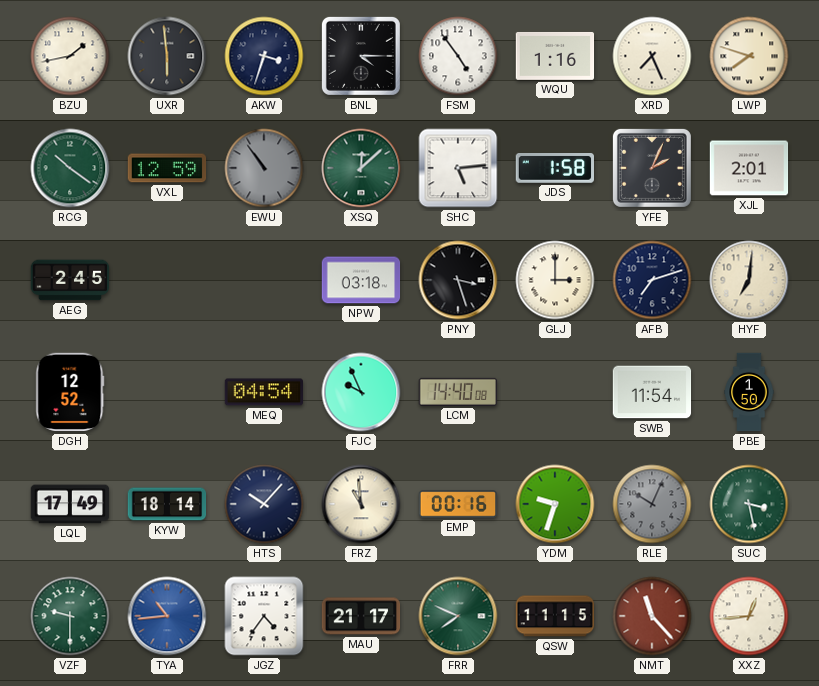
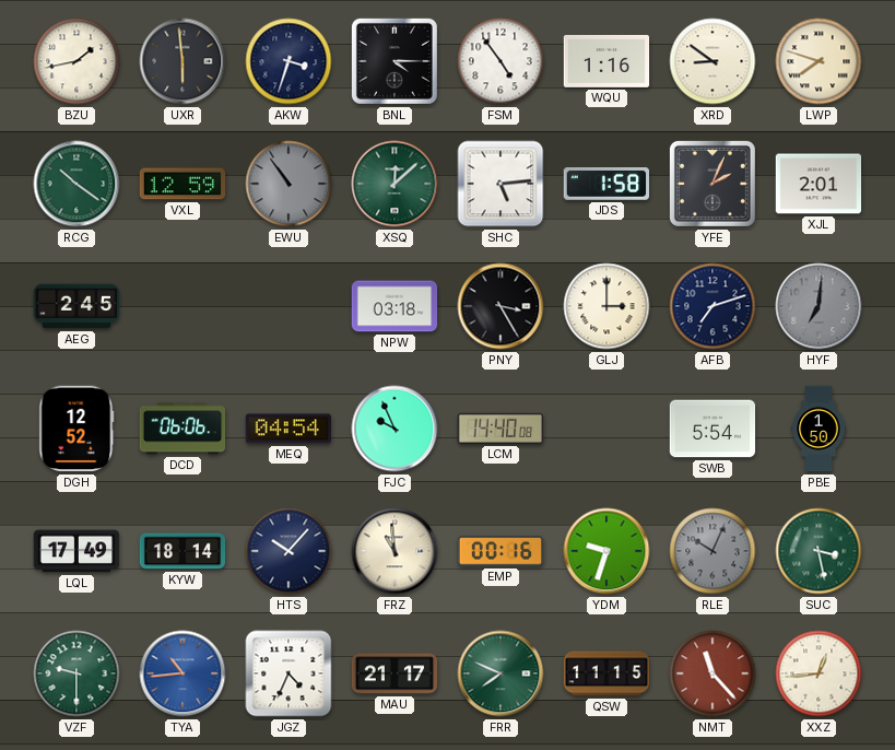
XRD: 7:26 -> 8:51 (713, 61)
PNY: 3:27 -> 3:25 (501, 306)
HYF dial: cream -> grey (819, 306)
DCD: none -> 06:06 (182, 429)
SWB: 11:54 -> 5:54 (713, 429)
JGZ: 4:36 -> 4:34 (288, 673)
